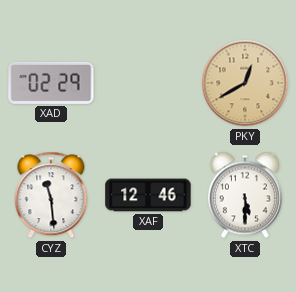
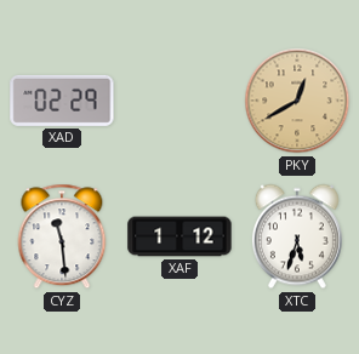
XAF: 12:46 -> 1:12 (180, 236)
XTC: 5:30 -> 5:33 (297, 236)
